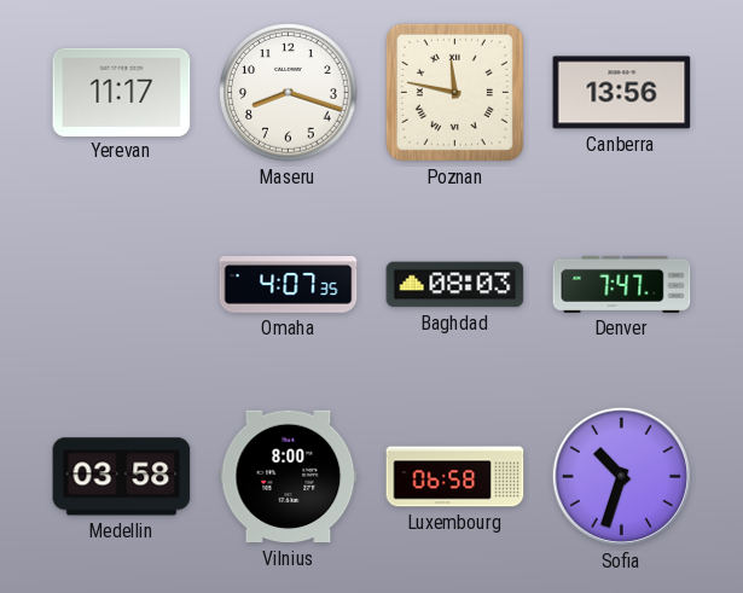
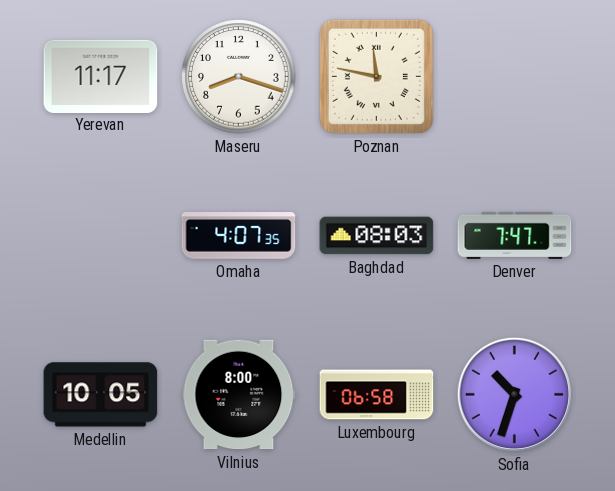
Canberra: 13:56 -> none (622, 93)
Medellin: 03:58 -> 10:05 (101, 395)
